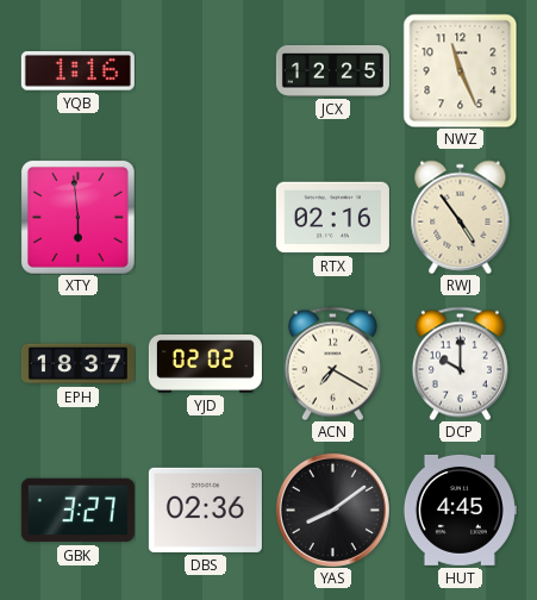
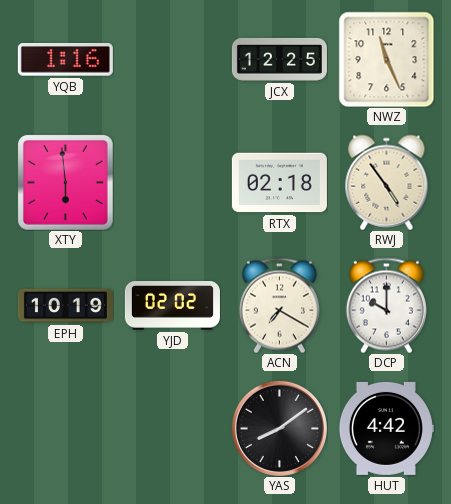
RTX: 02:16 -> 02:18 (279, 183)
EPH: 18:37 -> 10:19 (65, 306)
GBK: 3:27 -> none (77, 511)
DBS: 02:36 -> none (205, 510)
HUT: 4:45 -> 4:42 (386, 428)
